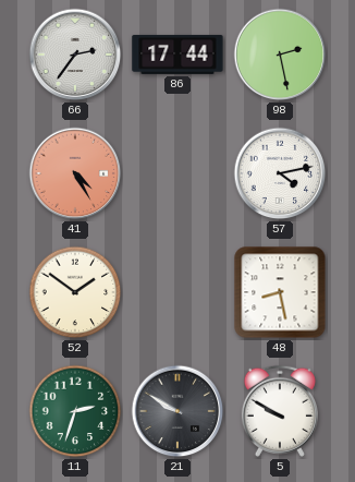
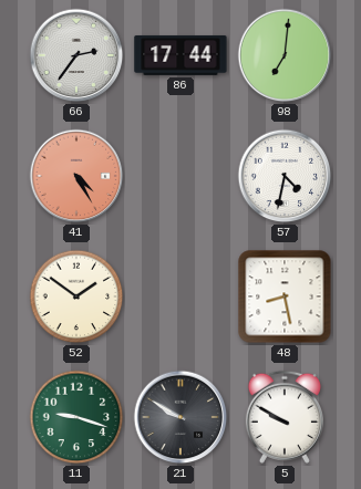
98: 2:28 -> 7:01 (285, 55)
57: 4:13 -> 4:32 (285, 176)
11: 2:33 -> 9:18 (76, 417)
